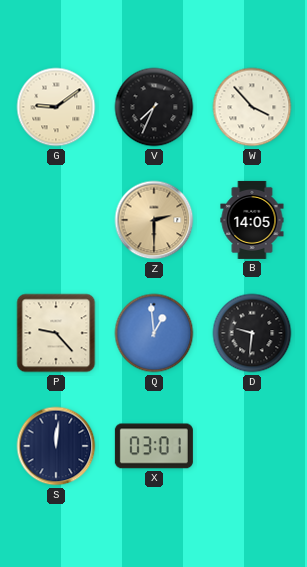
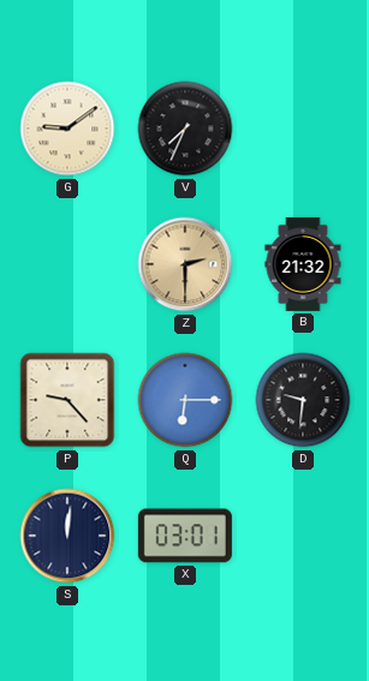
W: 3:53 -> none (252, 107)
B: 14:05 -> 21:32 (303, 264)
Q: 12:59 -> 6:15 (185, 400)
